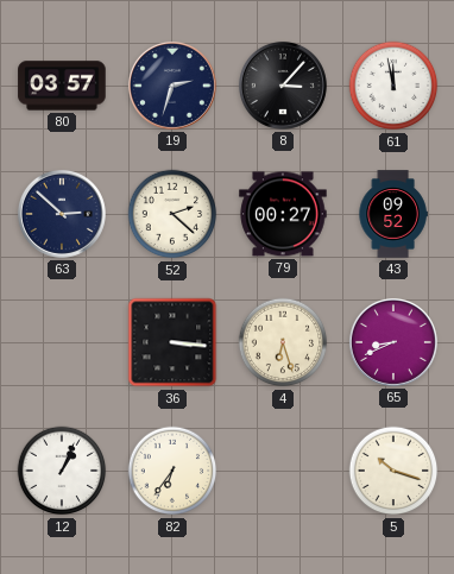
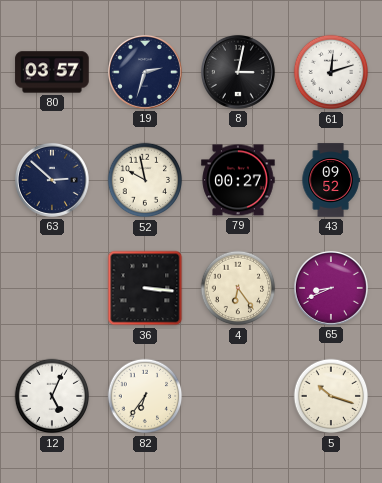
8: 3:07 -> 3:02 (238, 72)
61: 11:58 -> 12:12 (331, 72)
52: 2:22 -> 9:58 (145, 180)
4: 6:27 -> 6:24 (238, 288)
12: 1:04 -> 5:04 (52, 396)
